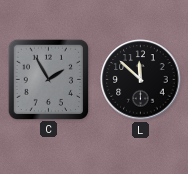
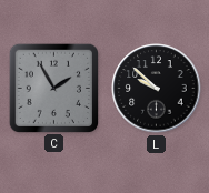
L: 11:52 -> 9:52 (157, 89)
